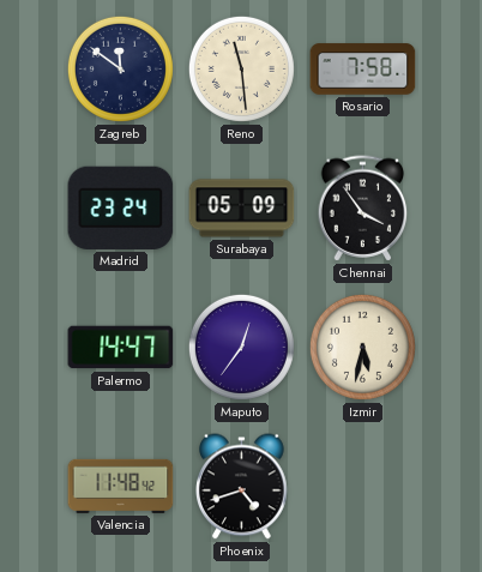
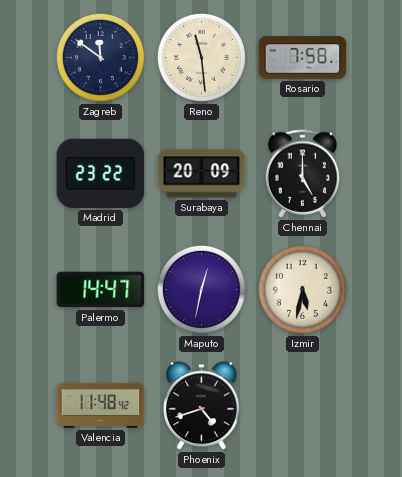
Madrid: 23:24 -> 23:22 (101, 173)
Surabaya: 05:09 -> 20:09 (202, 174)
Chennai: 3:54 -> 5:00 (303, 174)
Maputo: 12:36 -> 12:32 (201, 289)
